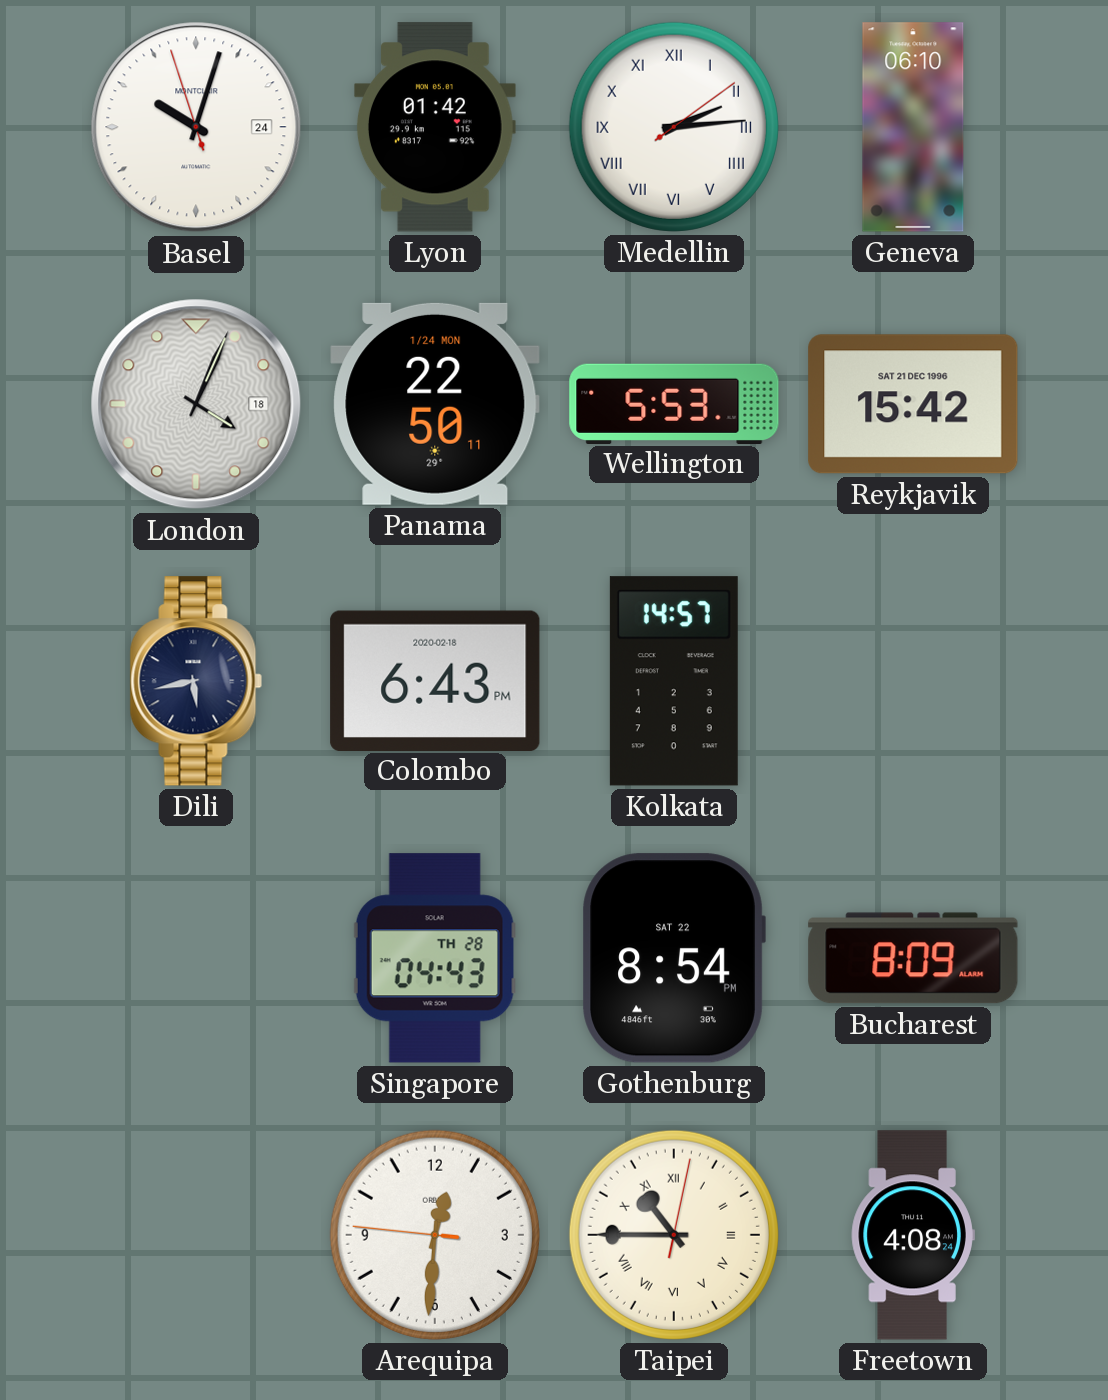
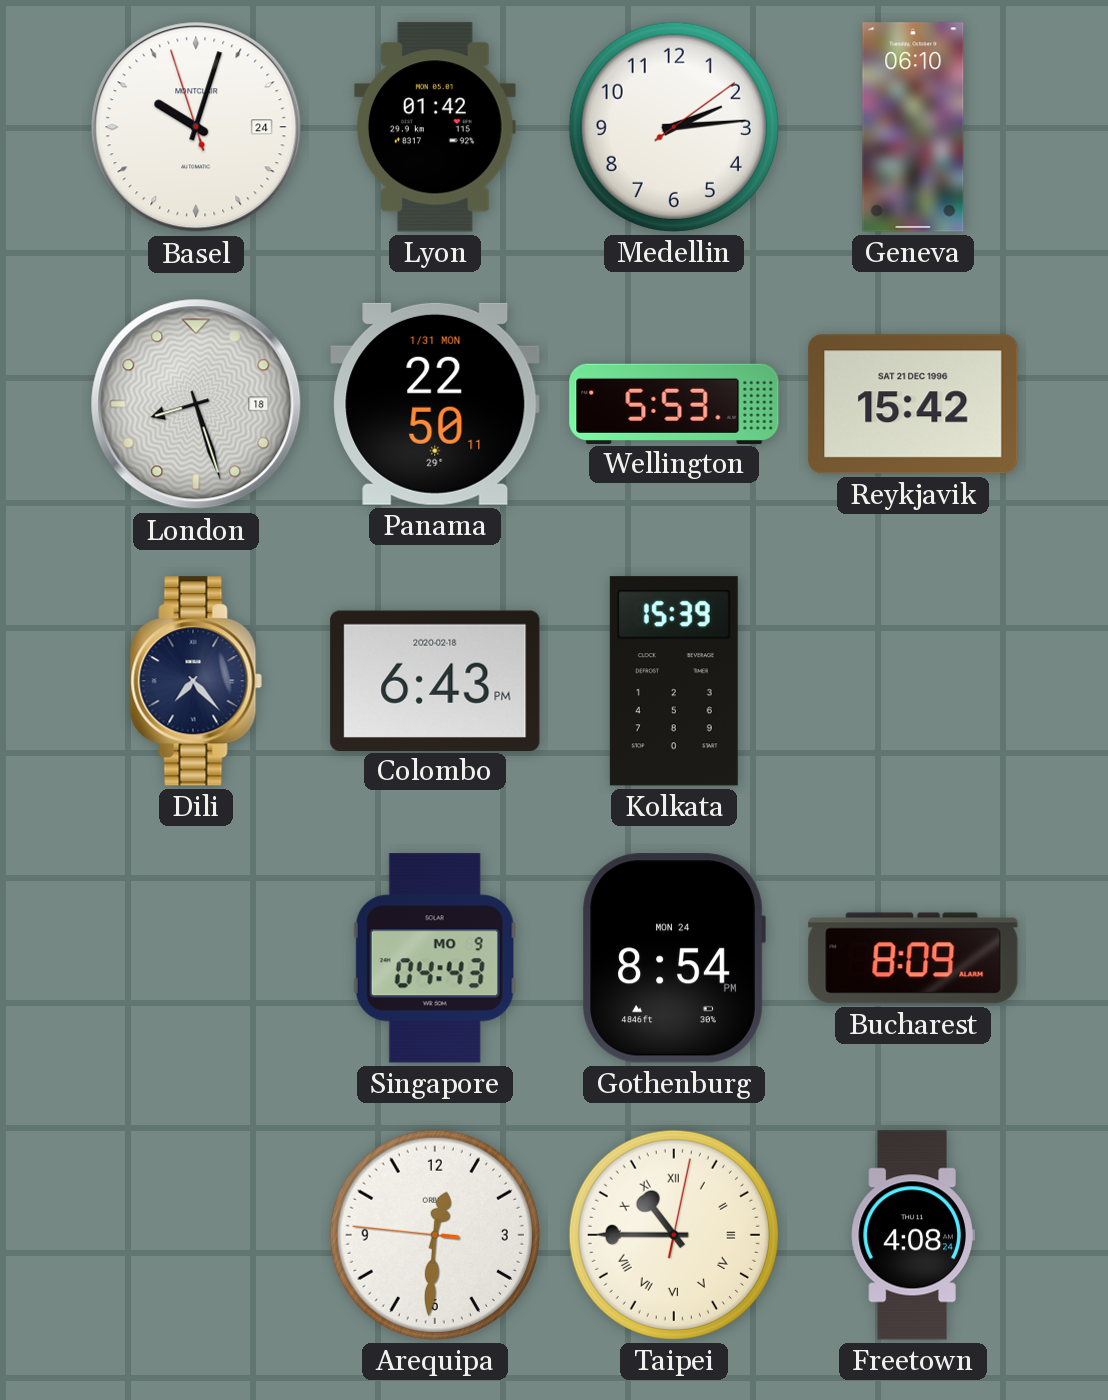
Medellin numerals: Roman -> Arabic (674, 127)
London: 4:04 -> 8:27 (196, 404)
Panama date: 1/24 MON -> 1/31 MON (435, 404)
Dili: 5:43 -> 7:23 (196, 681)
Kolkata: 14:57 -> 15:39 (674, 681)
Singapore date: TH 28 -> MO 9 (435, 958)
Gothenburg date: SAT 22 -> MON 24 (674, 958)
